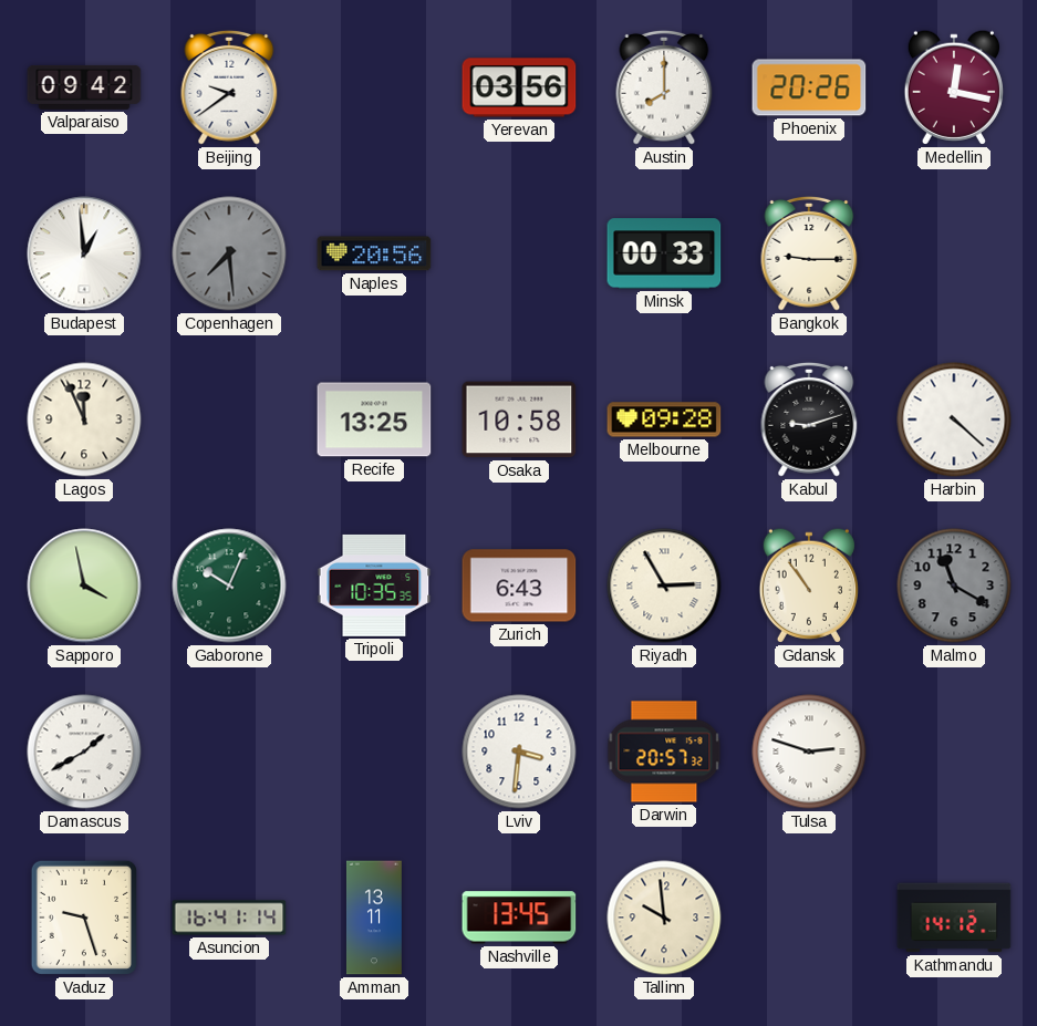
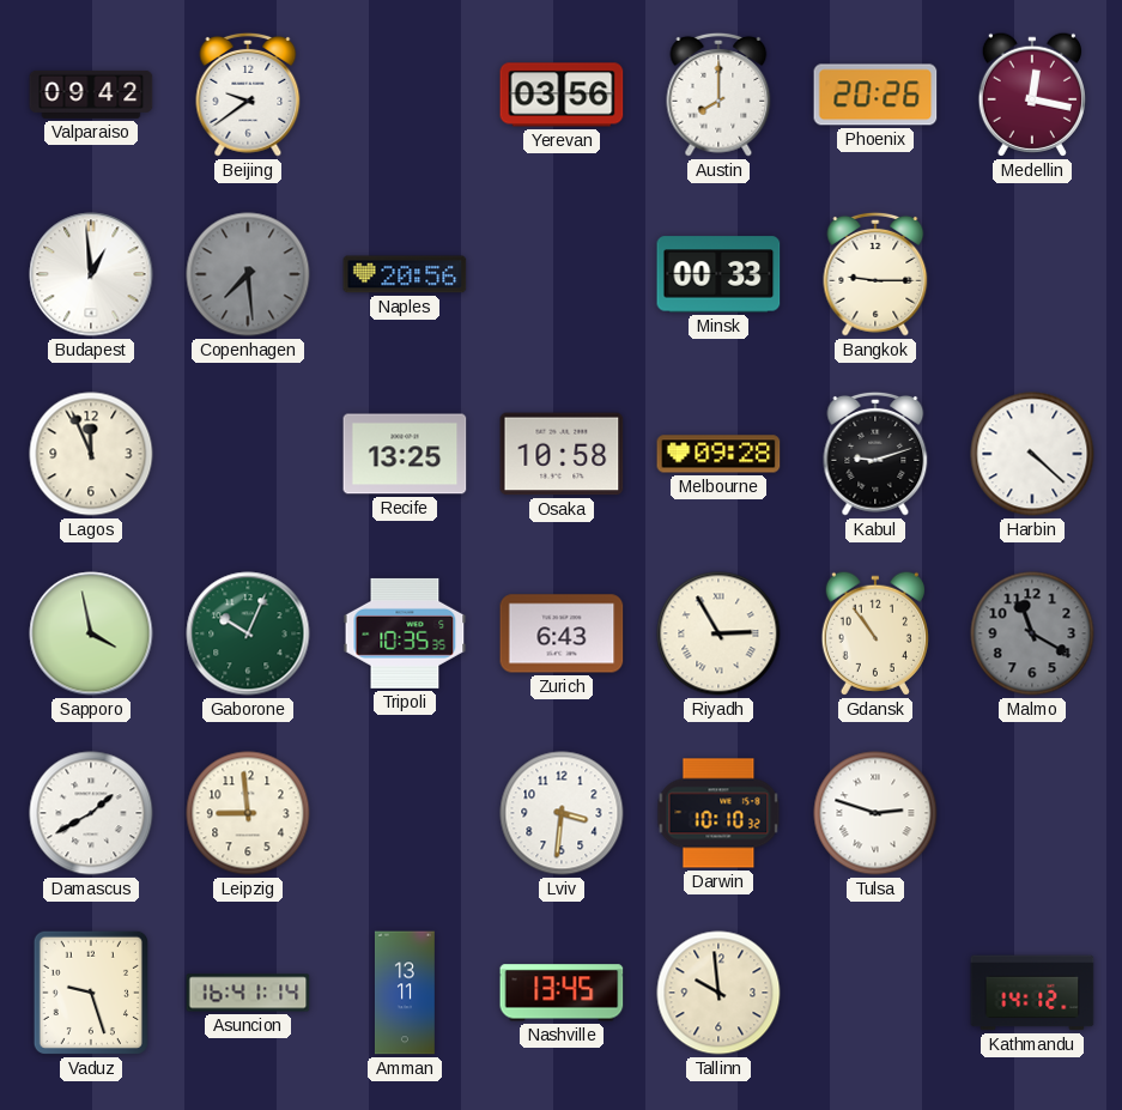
Leipzig: none -> 8:59 (248, 813)
Darwin: 20:57 -> 10:10 (718, 813)
